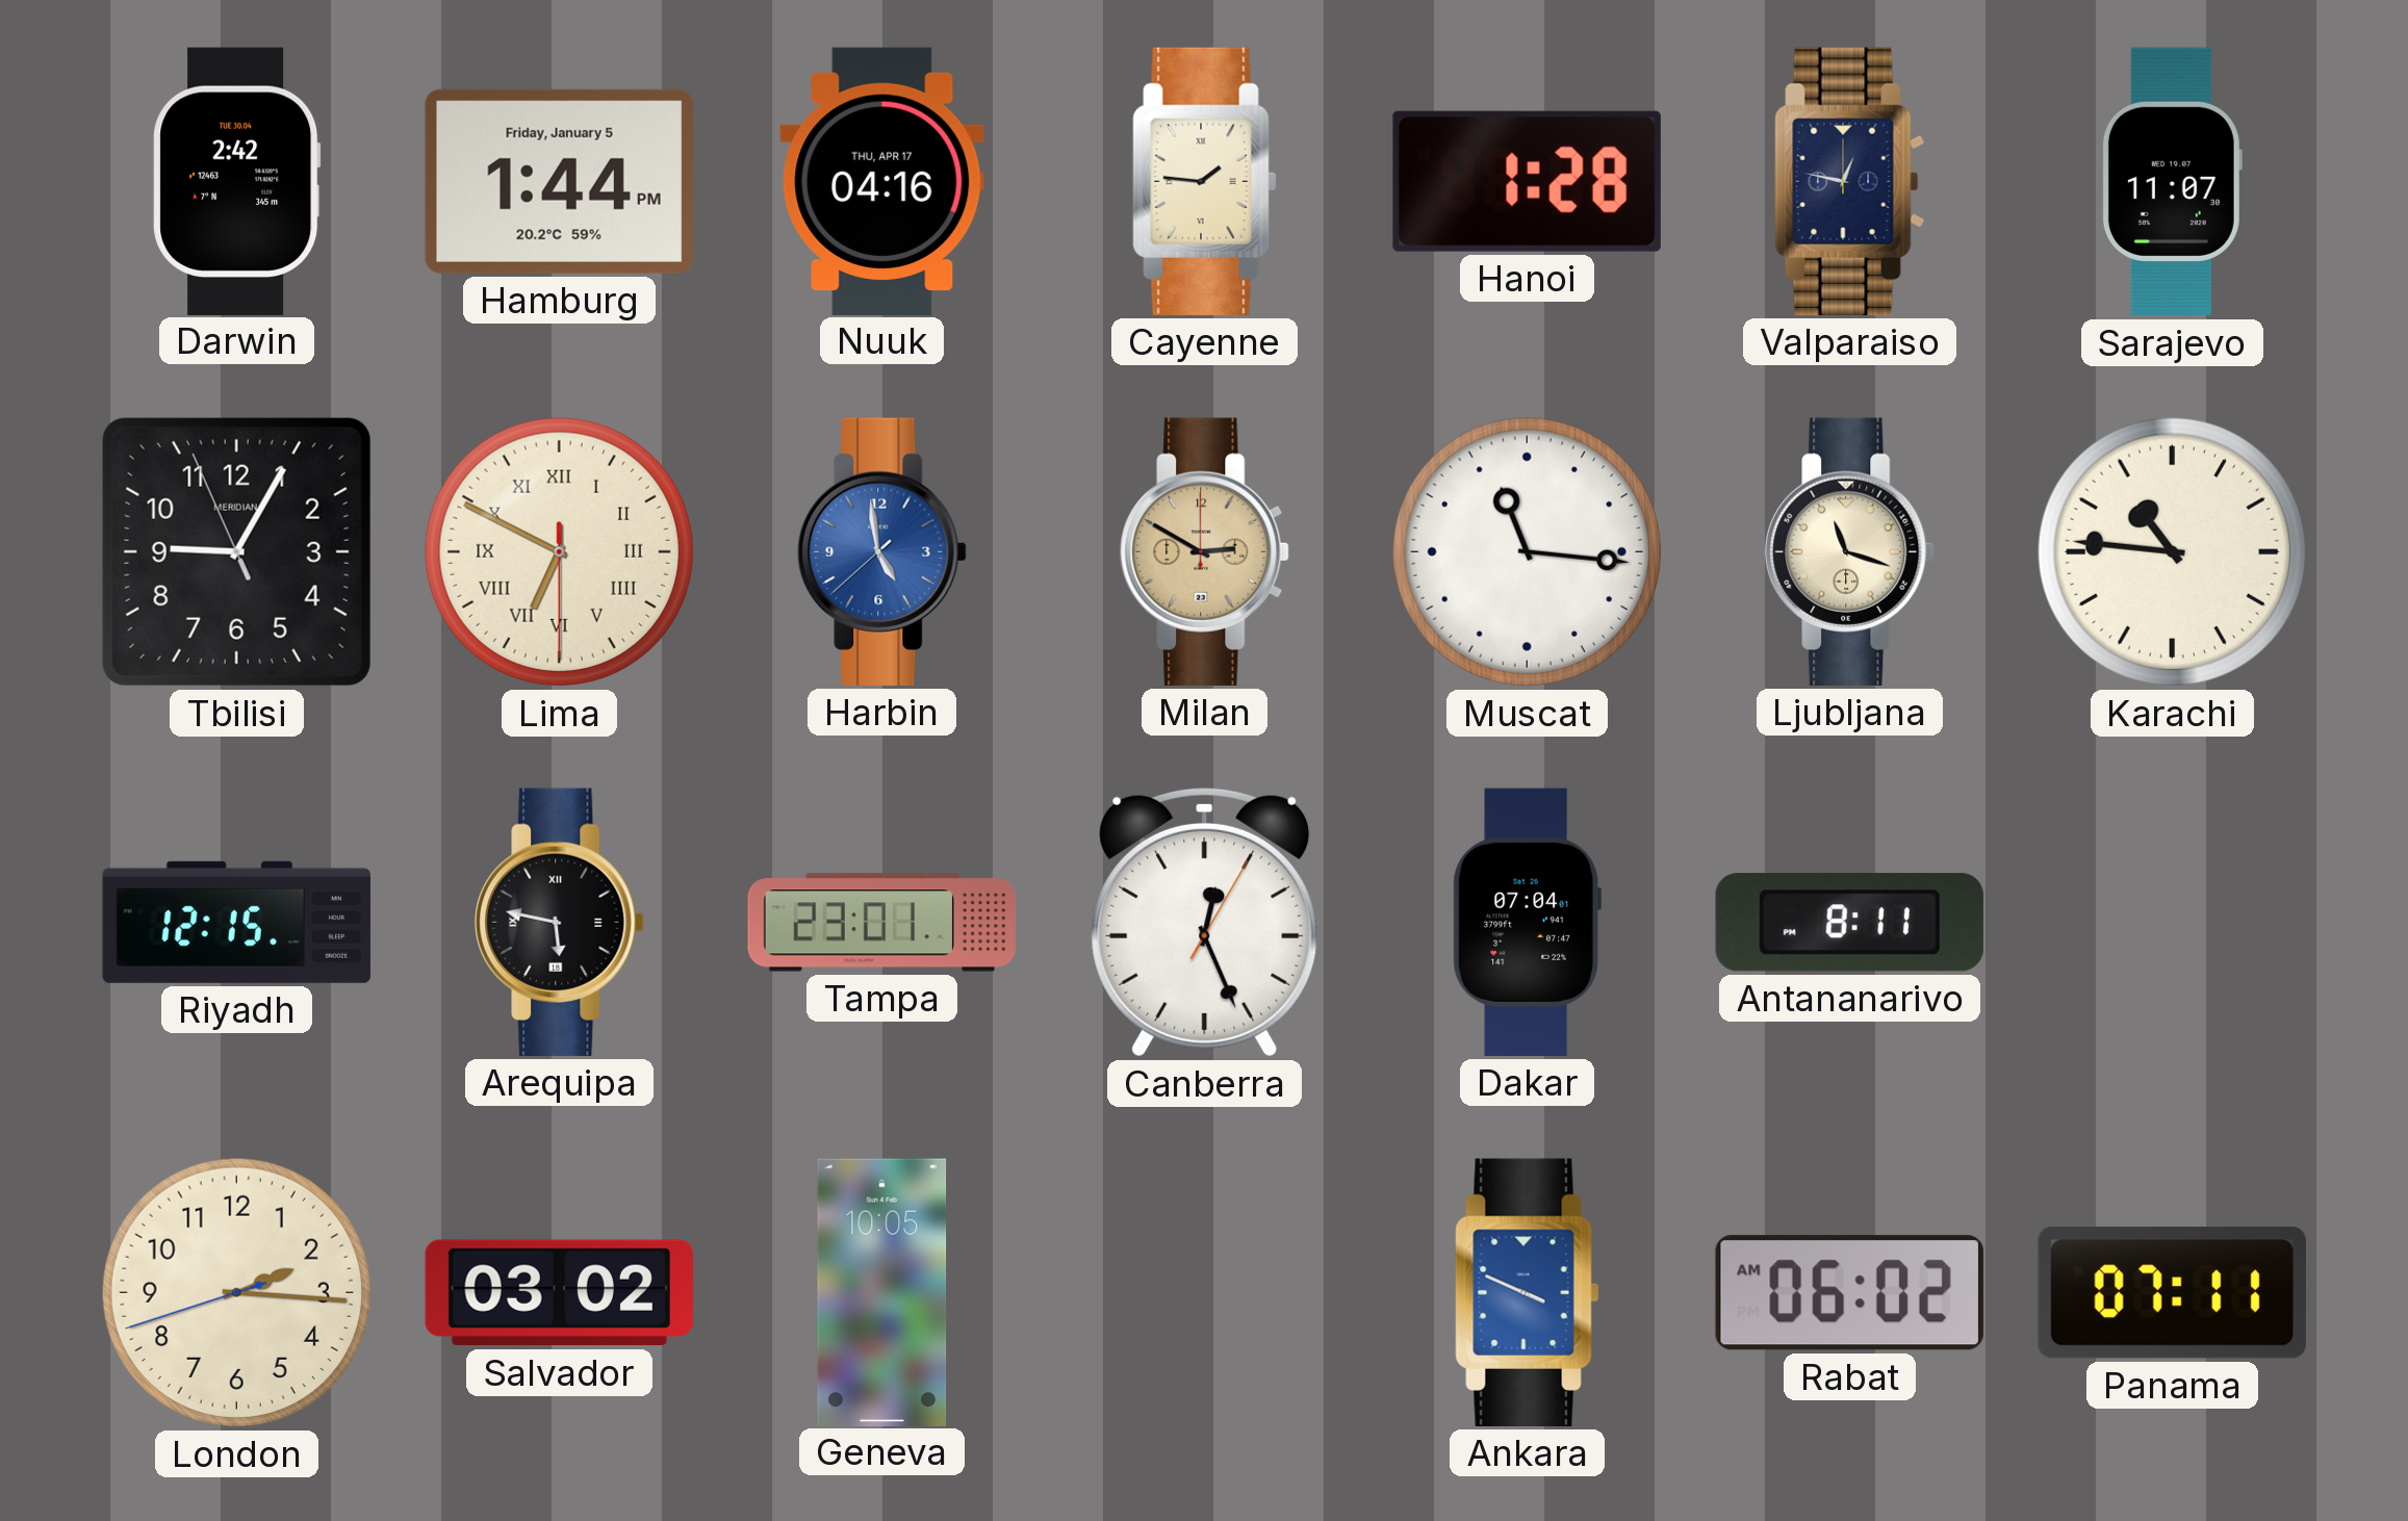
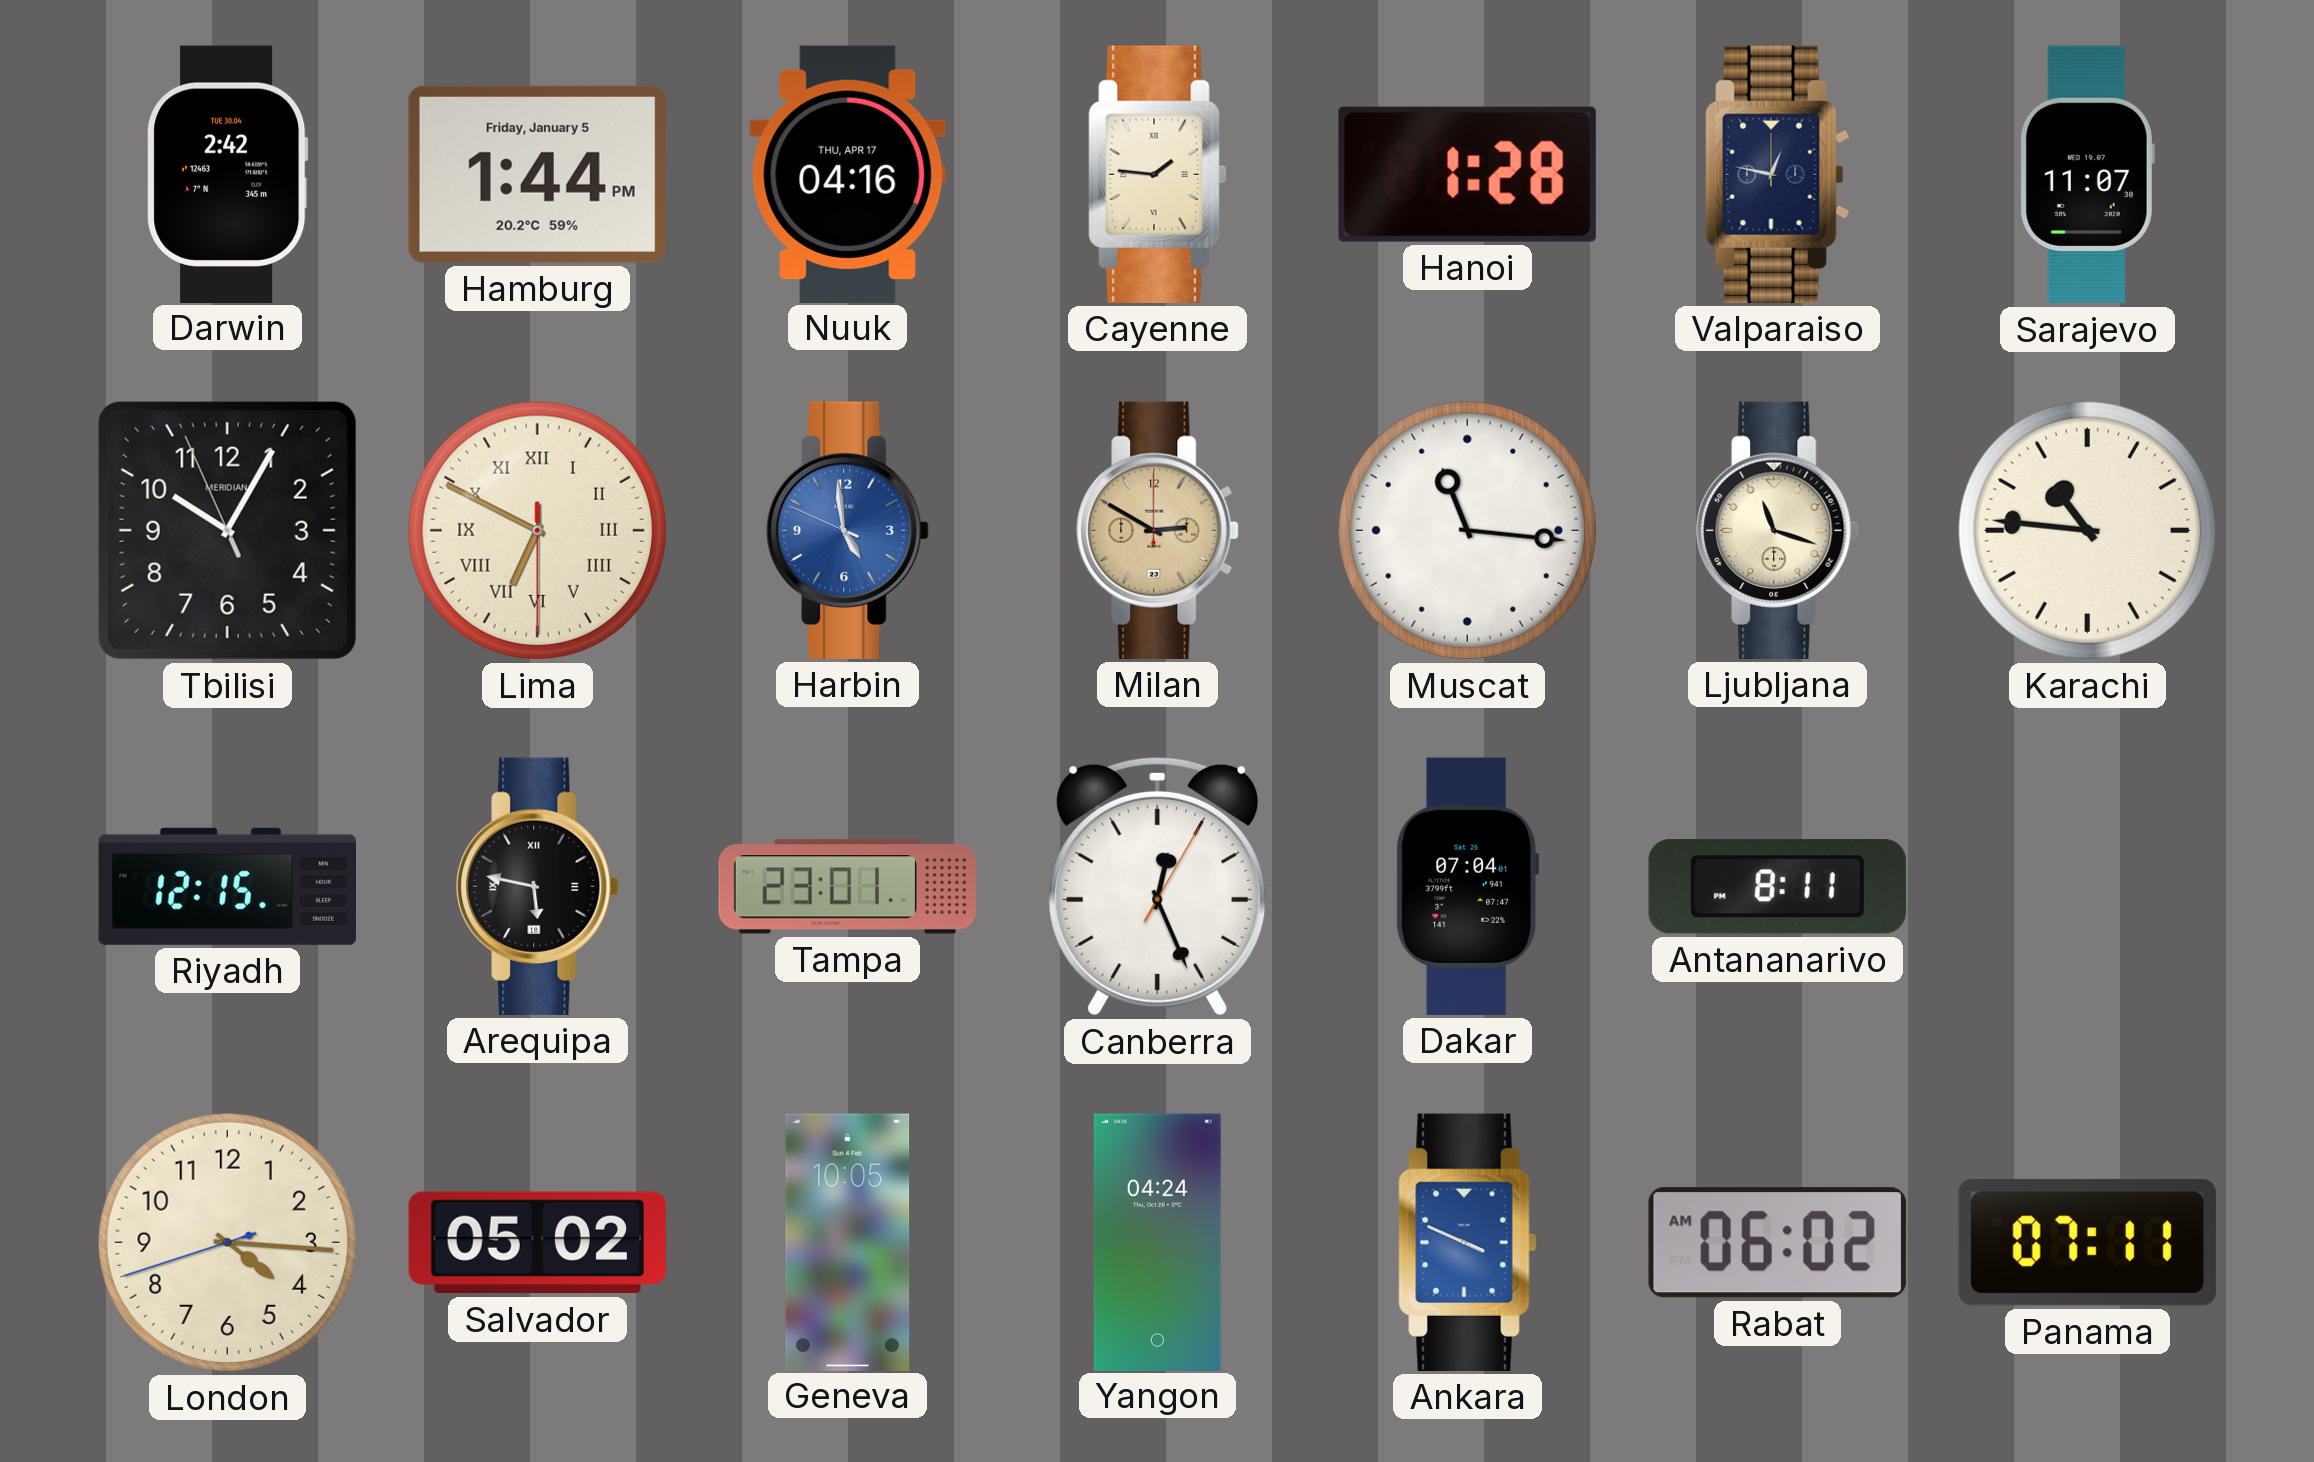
Tbilisi: 9:04 -> 10:04 (227, 530)
Harbin: 4:58:38 -> 4:58:49 (848, 530)
London: 2:15 -> 4:15 (227, 1242)
Salvador: 03:02 -> 05:02 (537, 1243)
Yangon: none -> 04:24 (1157, 1242)
